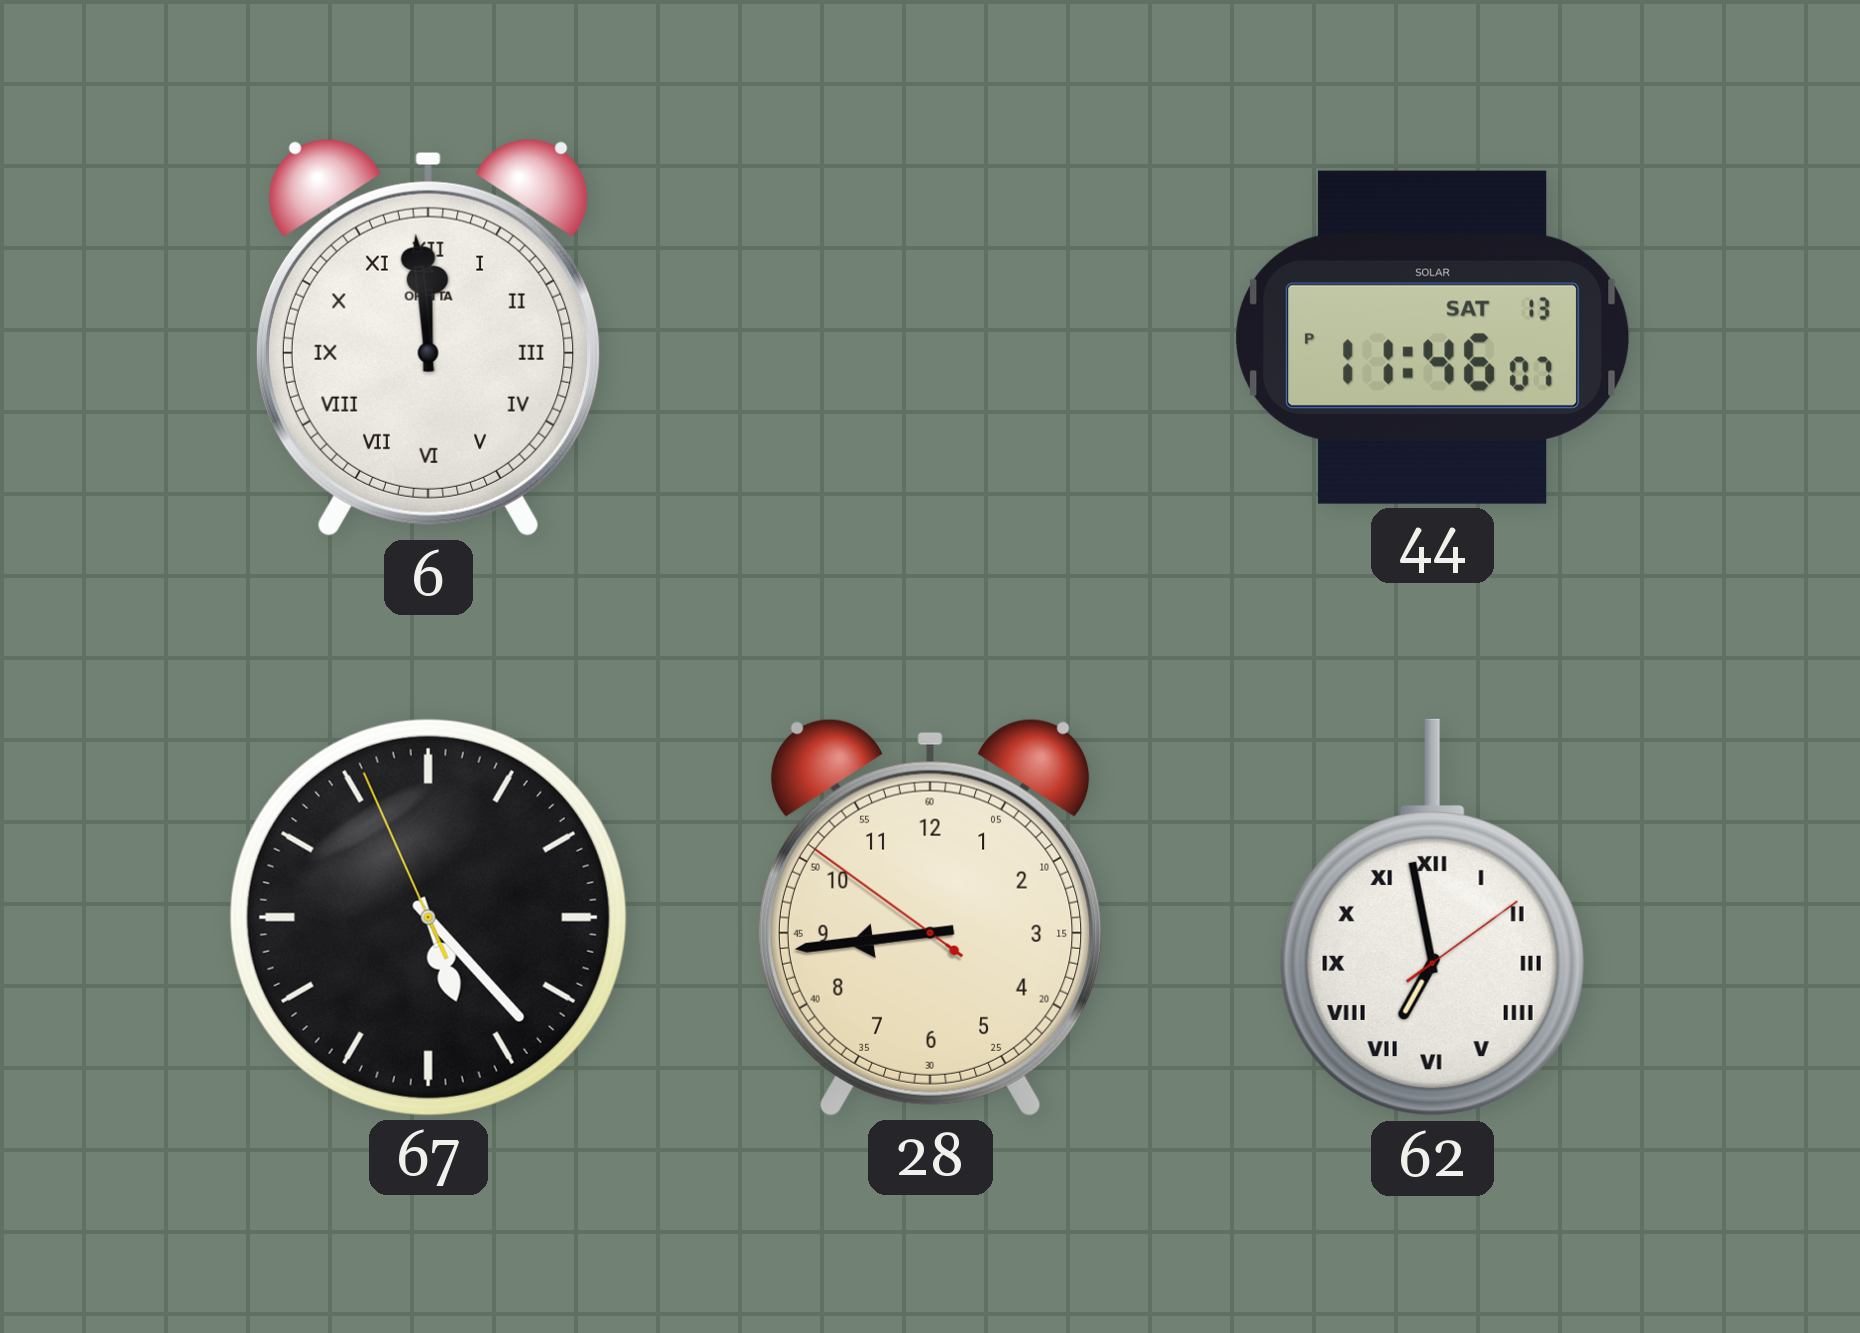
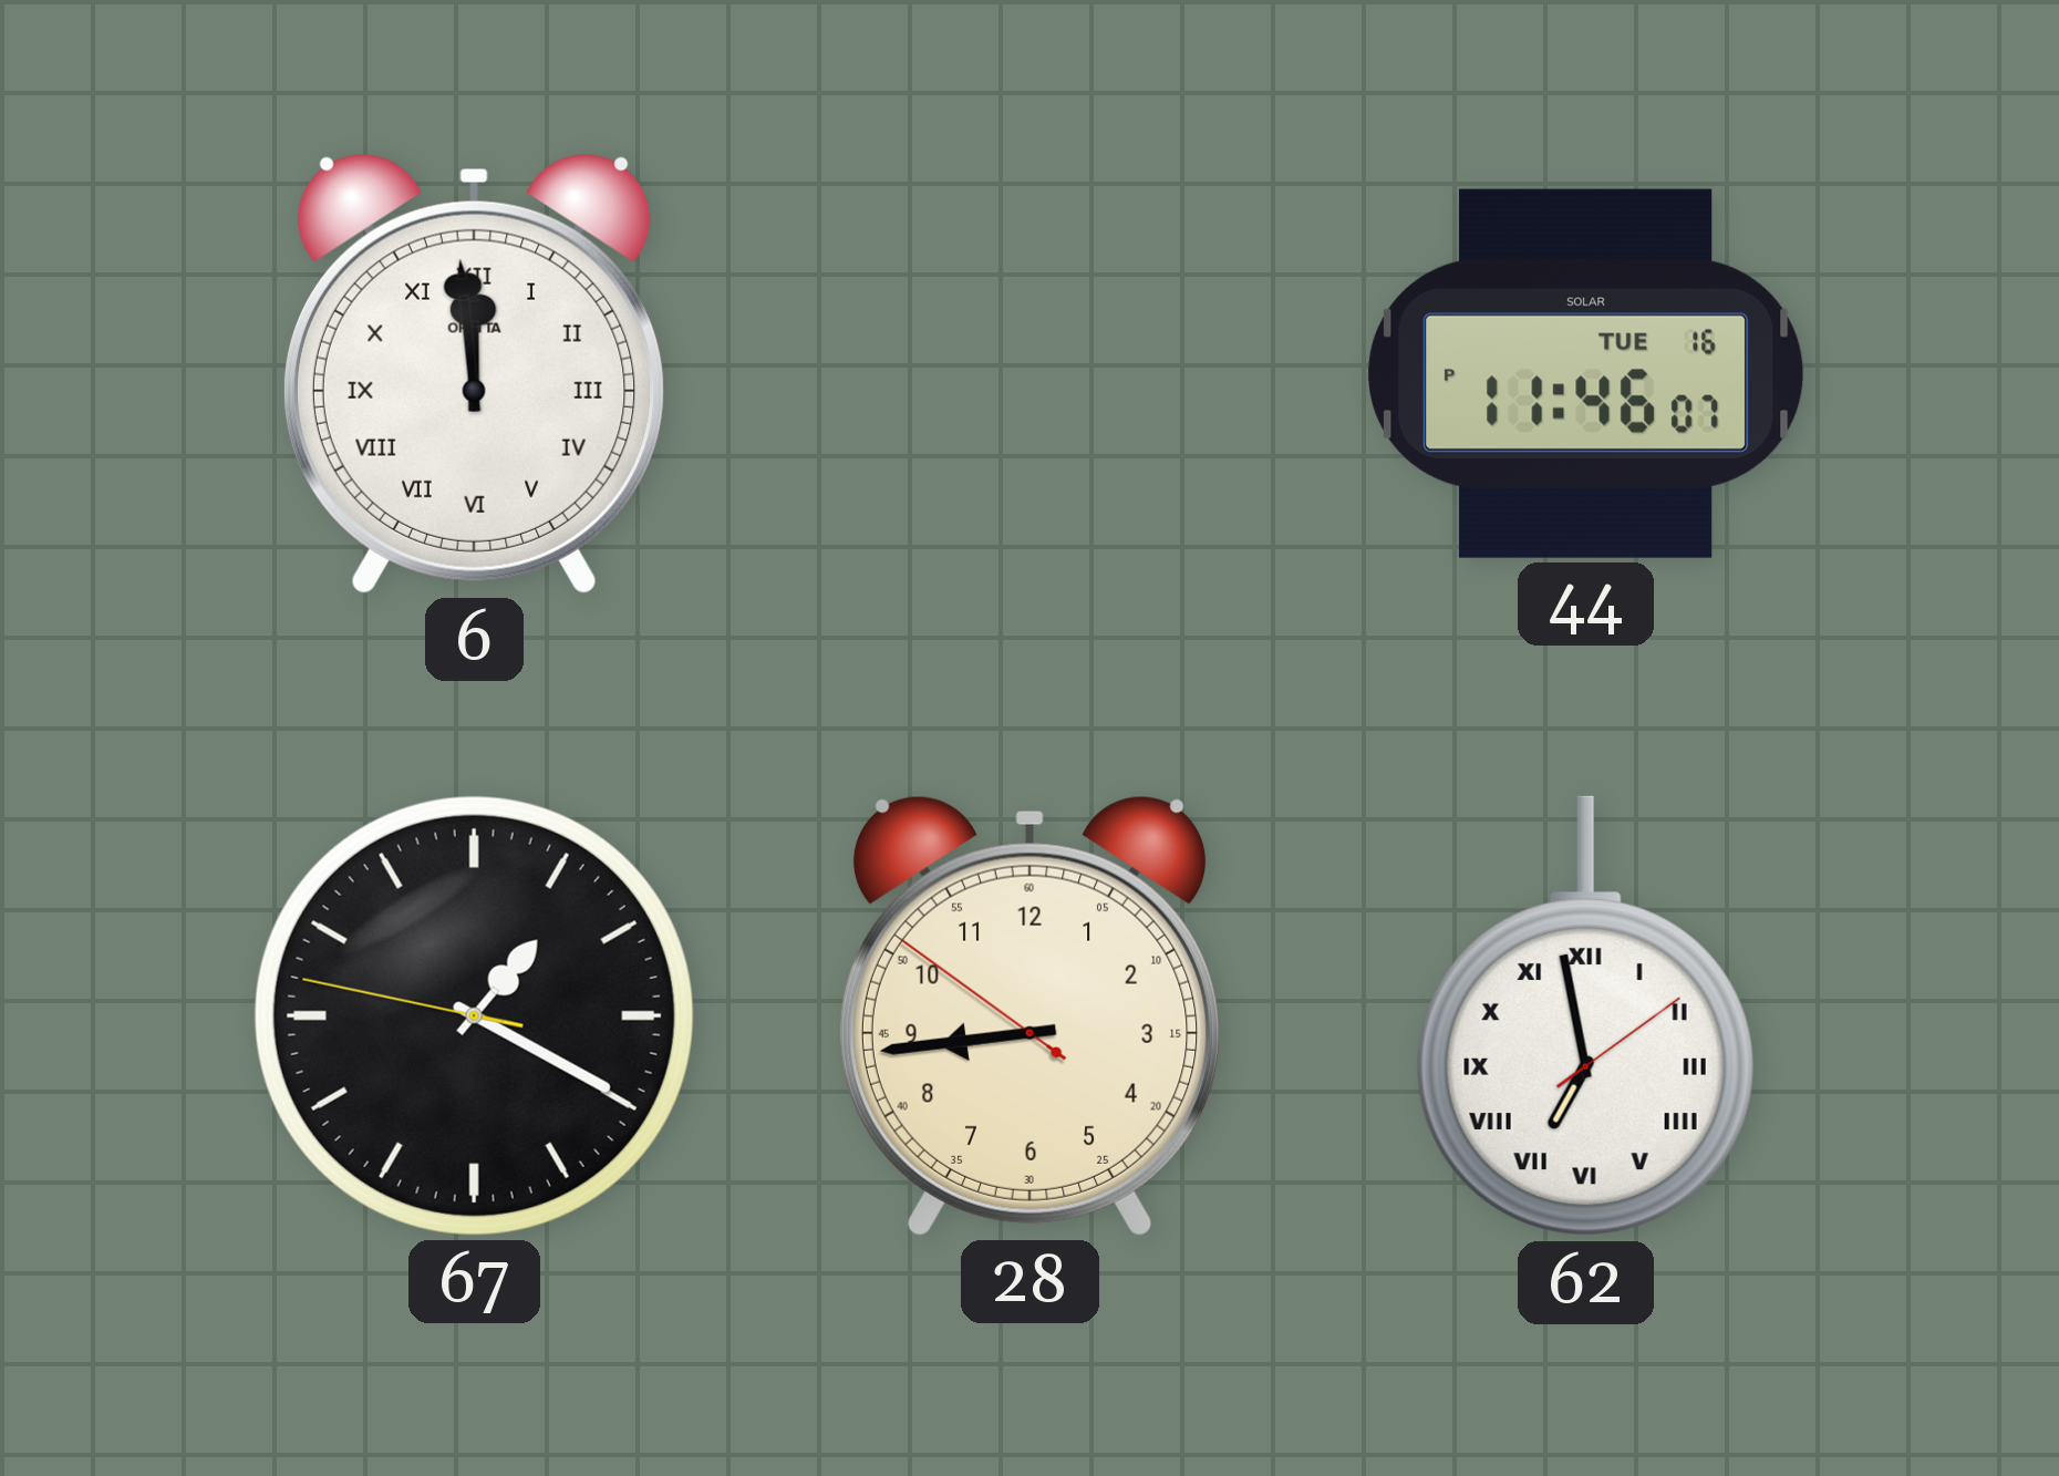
44 date: SAT 13 -> TUE 16 (1586, 373)
67: 5:22 -> 1:19 (474, 1015)
